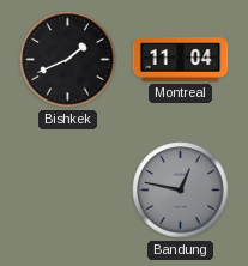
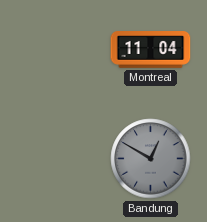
Bishkek: 1:41 -> none (68, 60)
Bandung: 12:47 -> 12:50 (151, 159)
